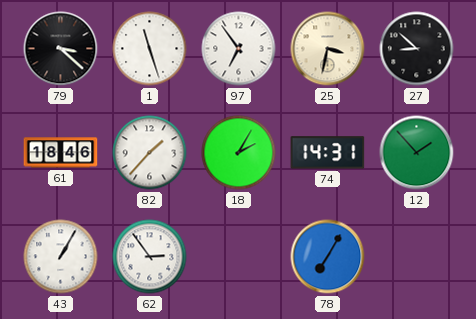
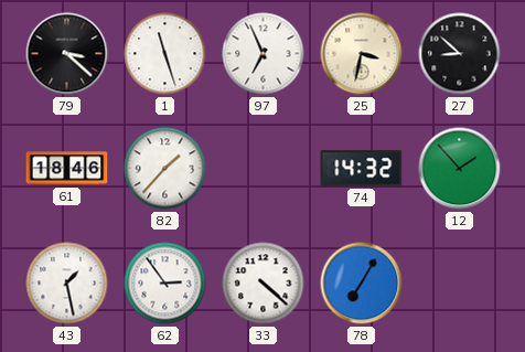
97: 6:54 -> 6:56 (264, 54)
18: 2:05 -> none (239, 153)
74: 14:31 -> 14:32 (362, 169)
43: 1:05 -> 1:28 (67, 284)
33: none -> 4:22 (264, 284)
